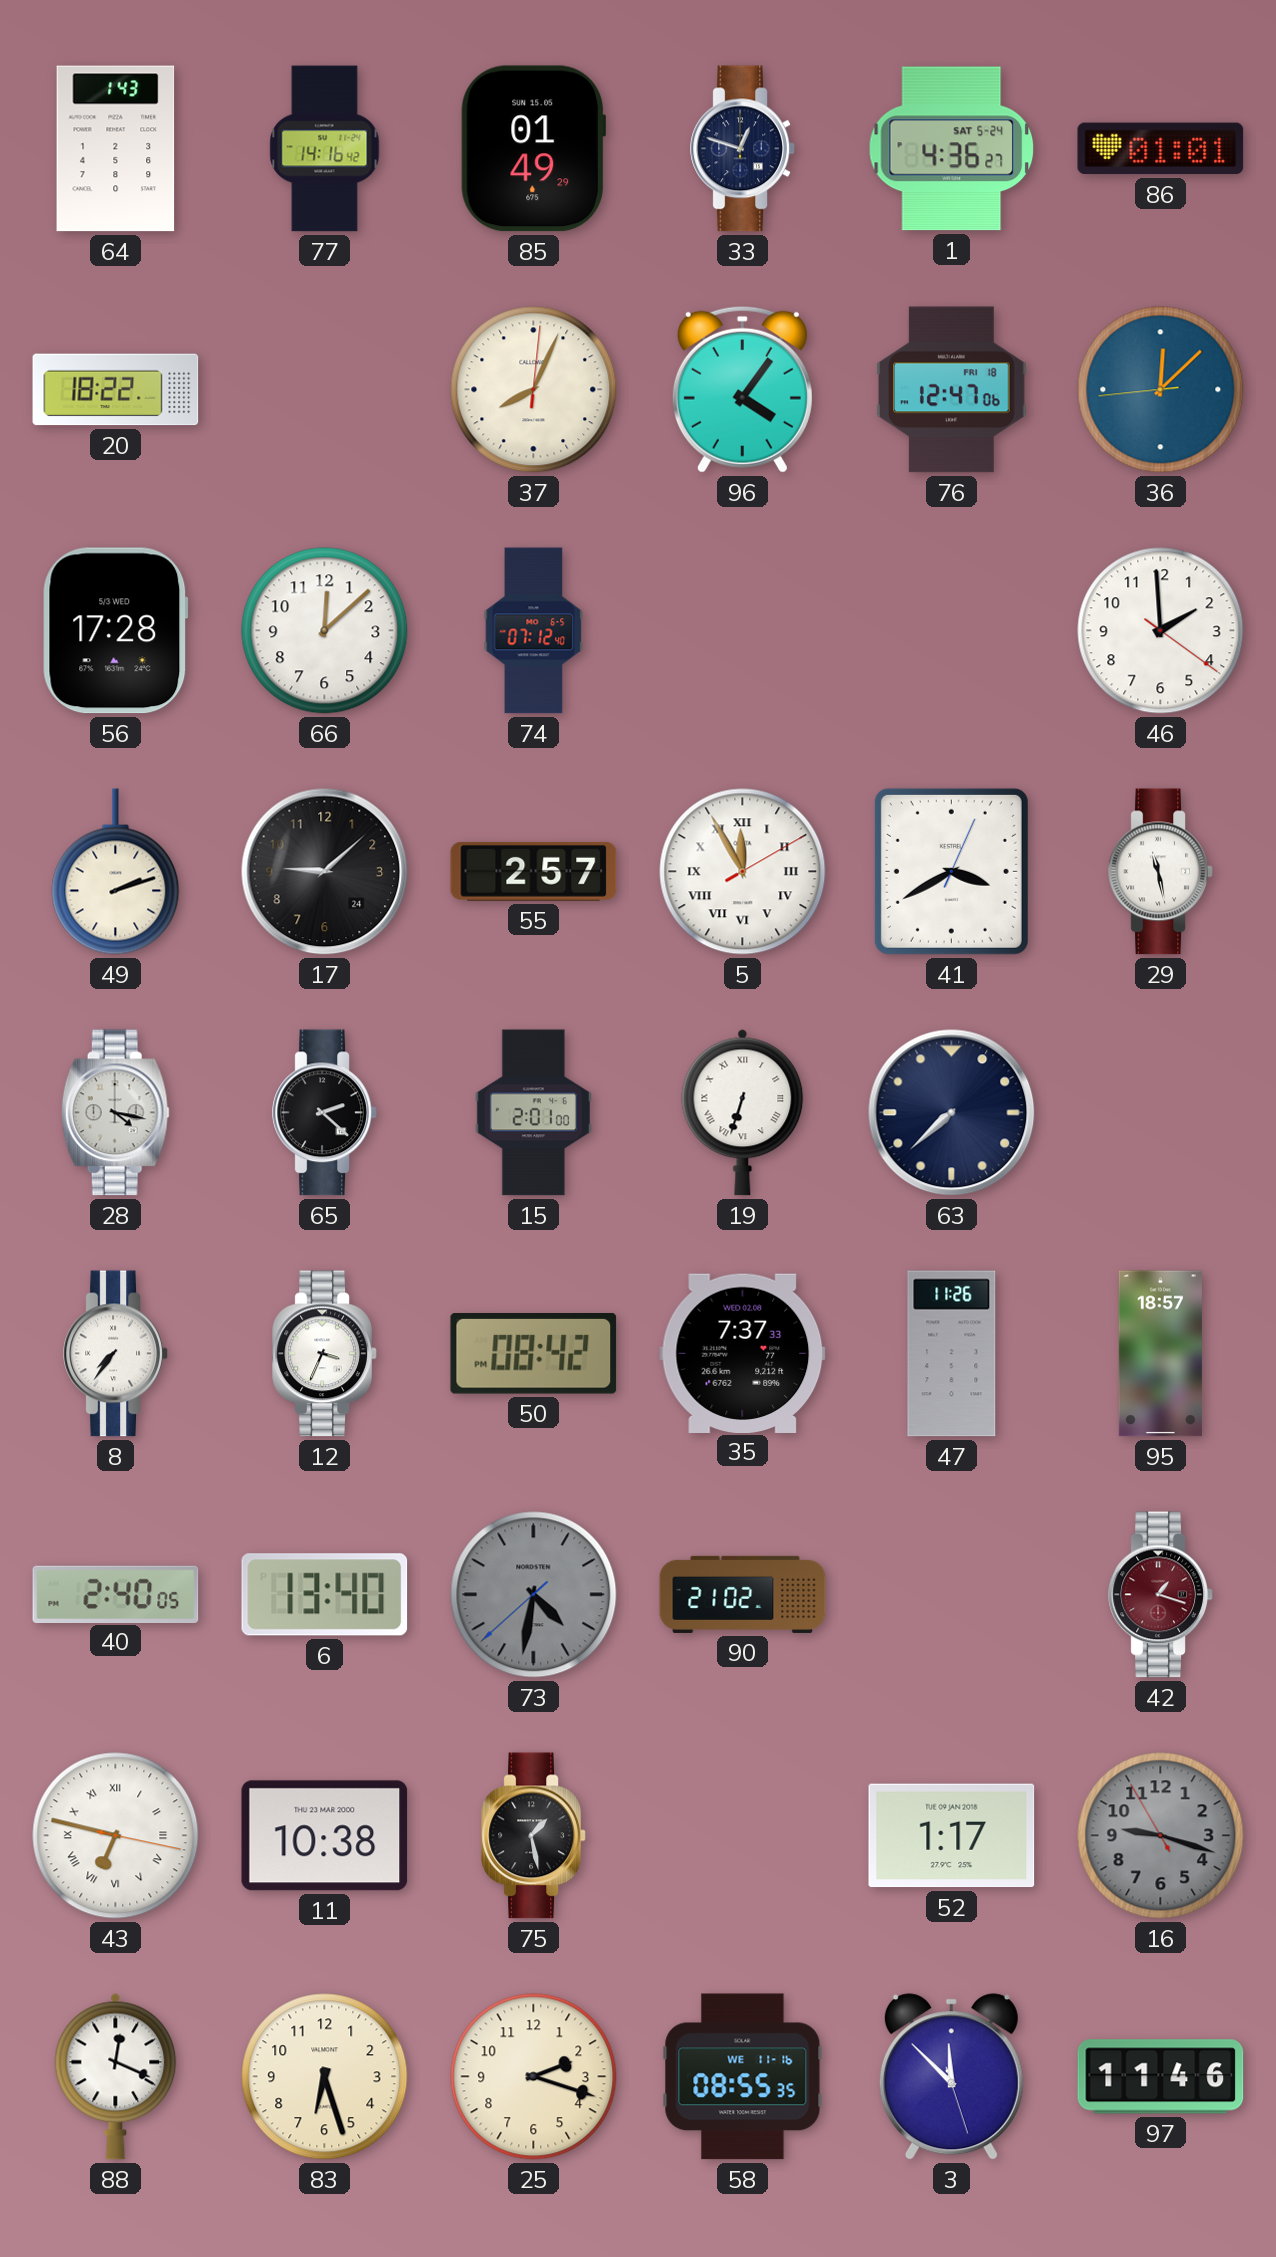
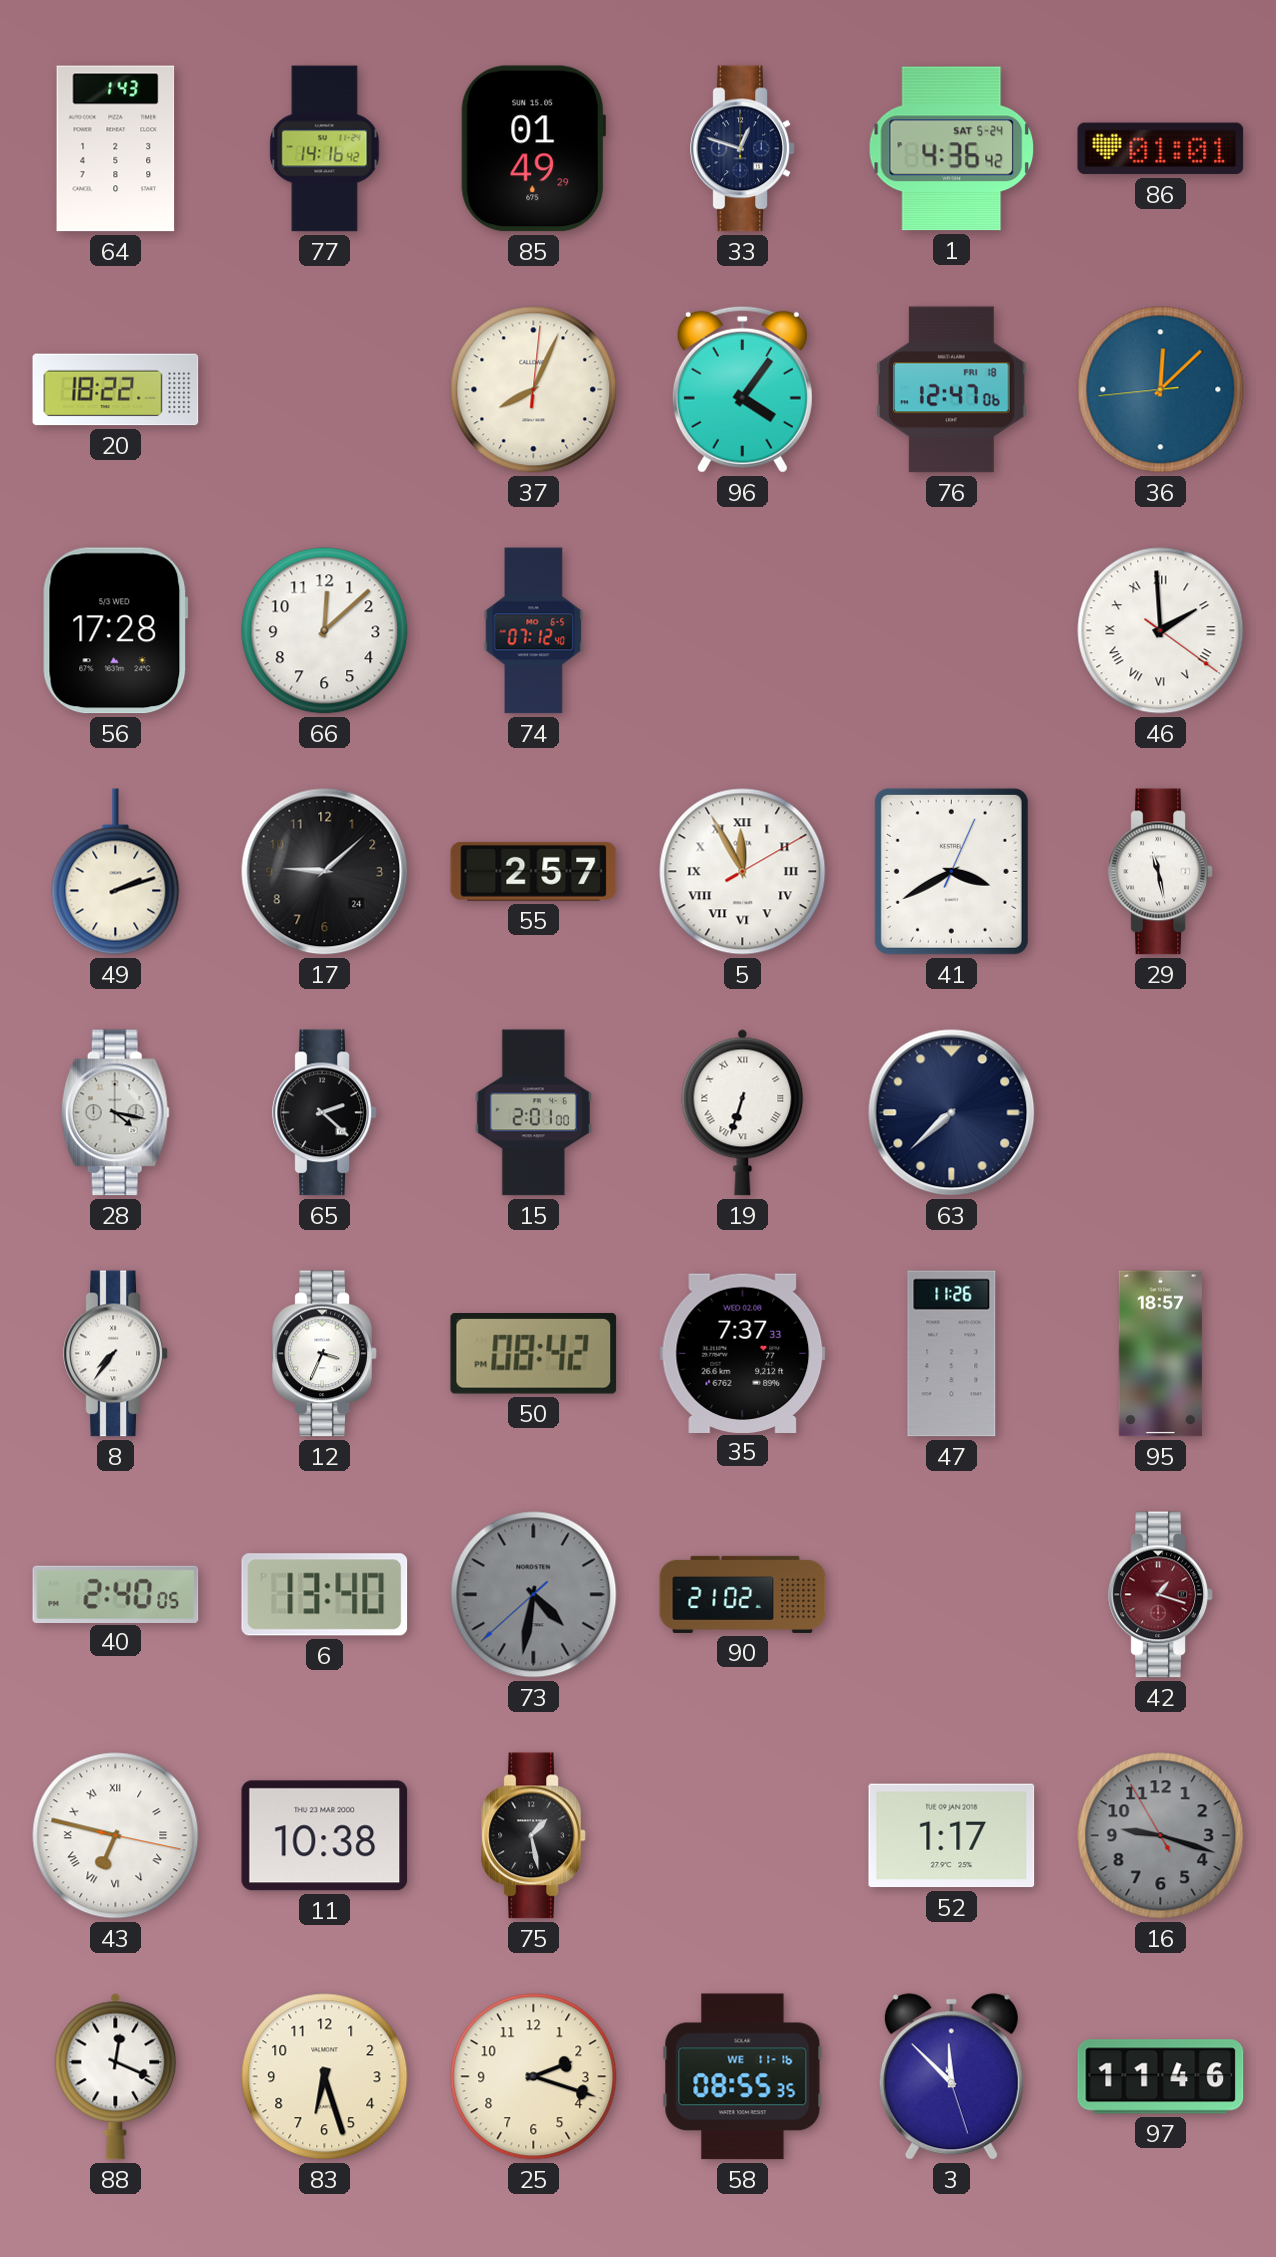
1: 4:36:27 -> 4:36:42 (952, 149)
46 numerals: Arabic -> Roman (1161, 631)
